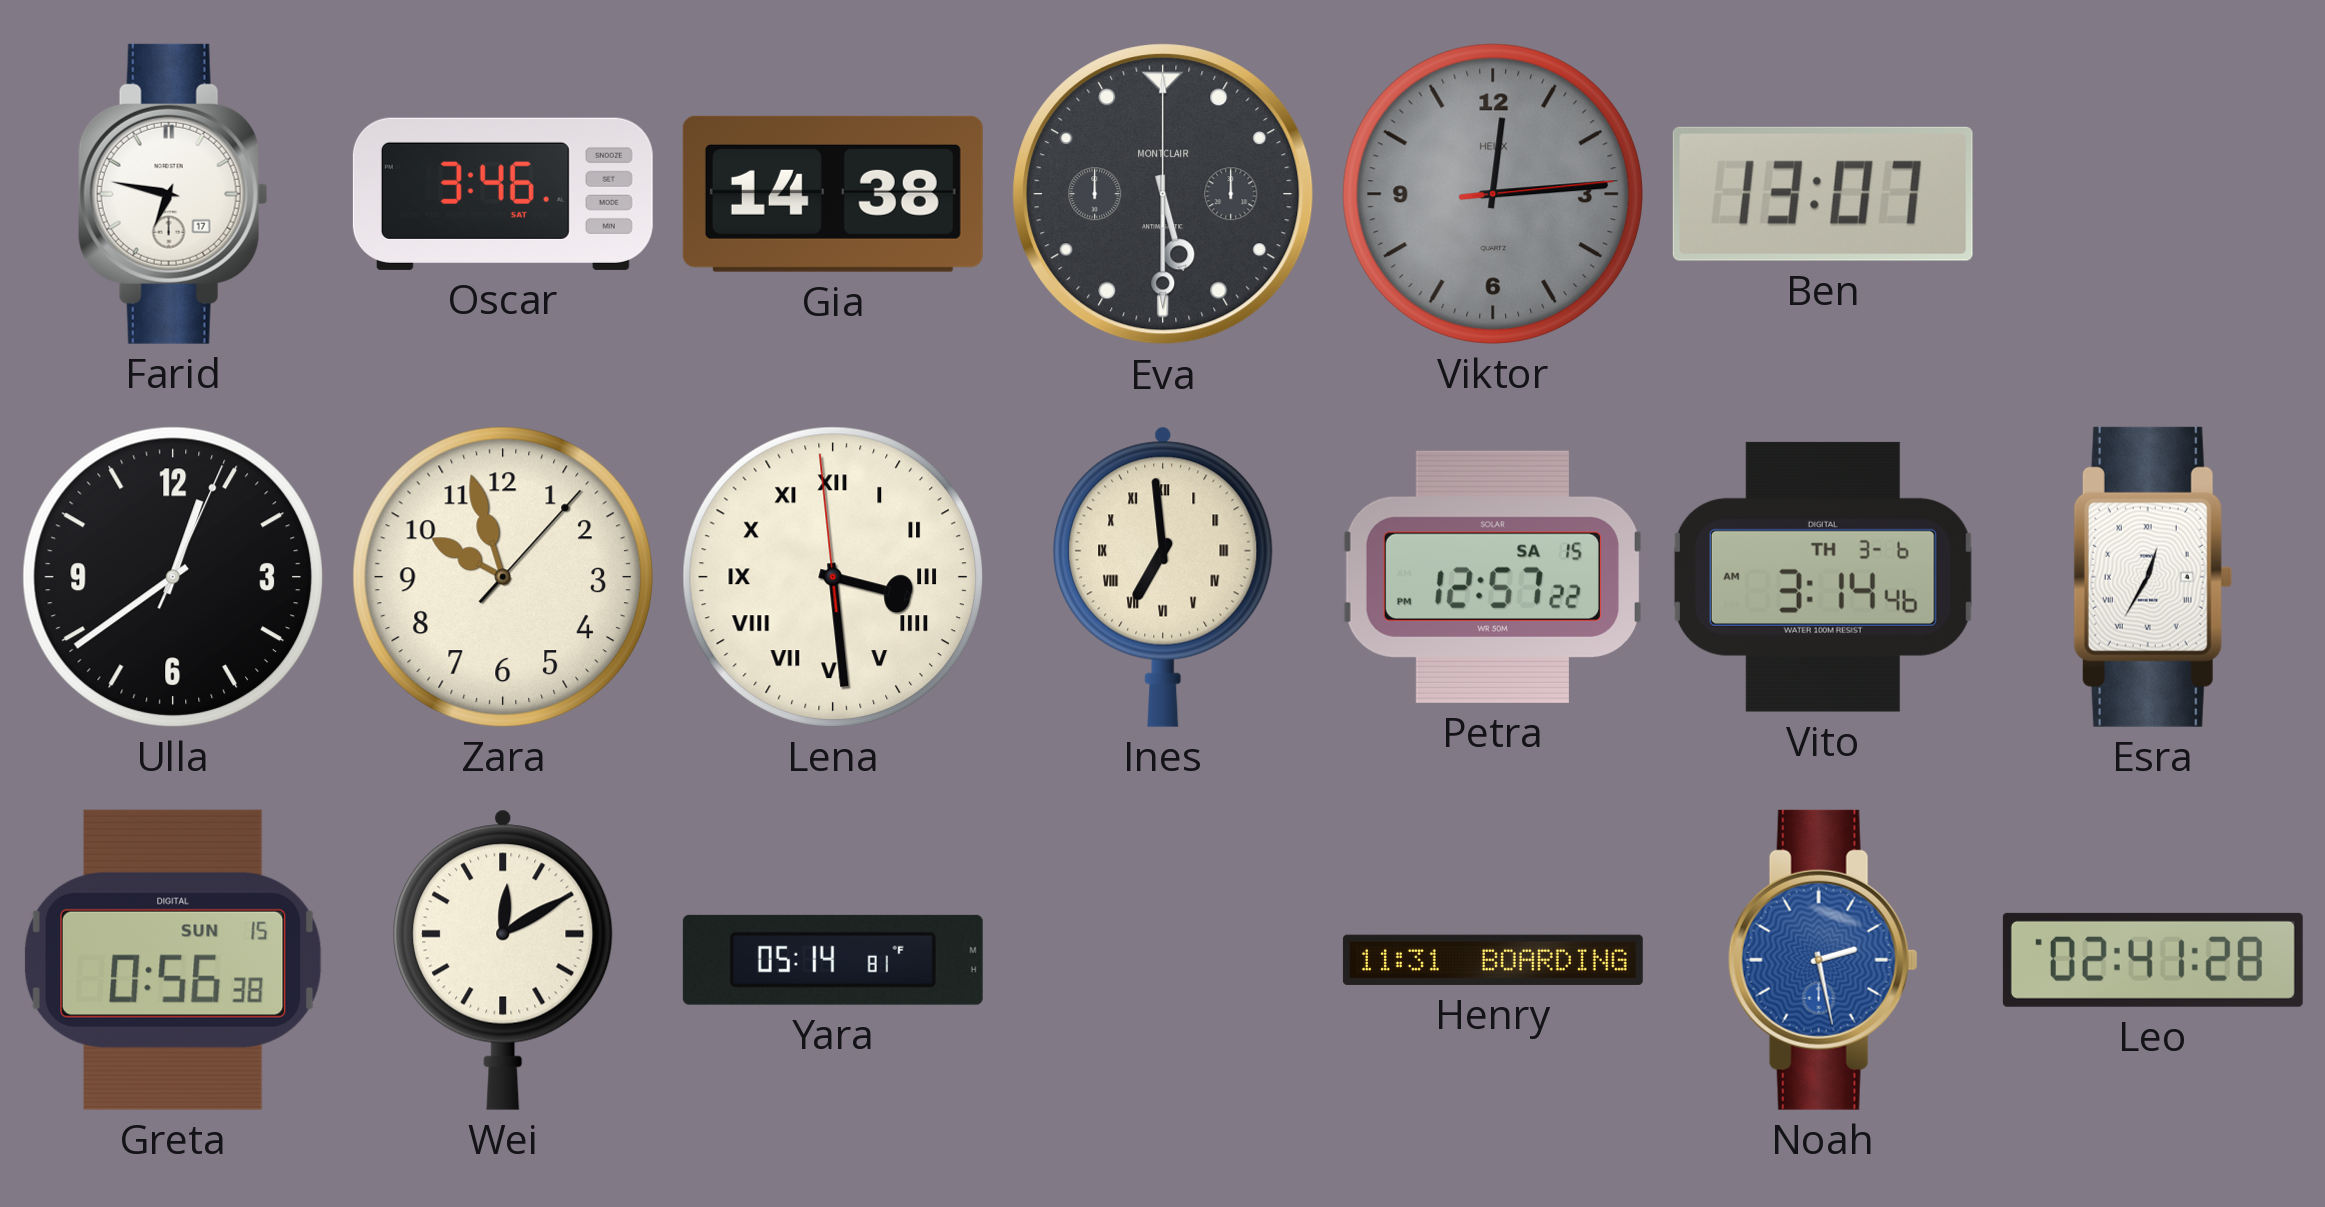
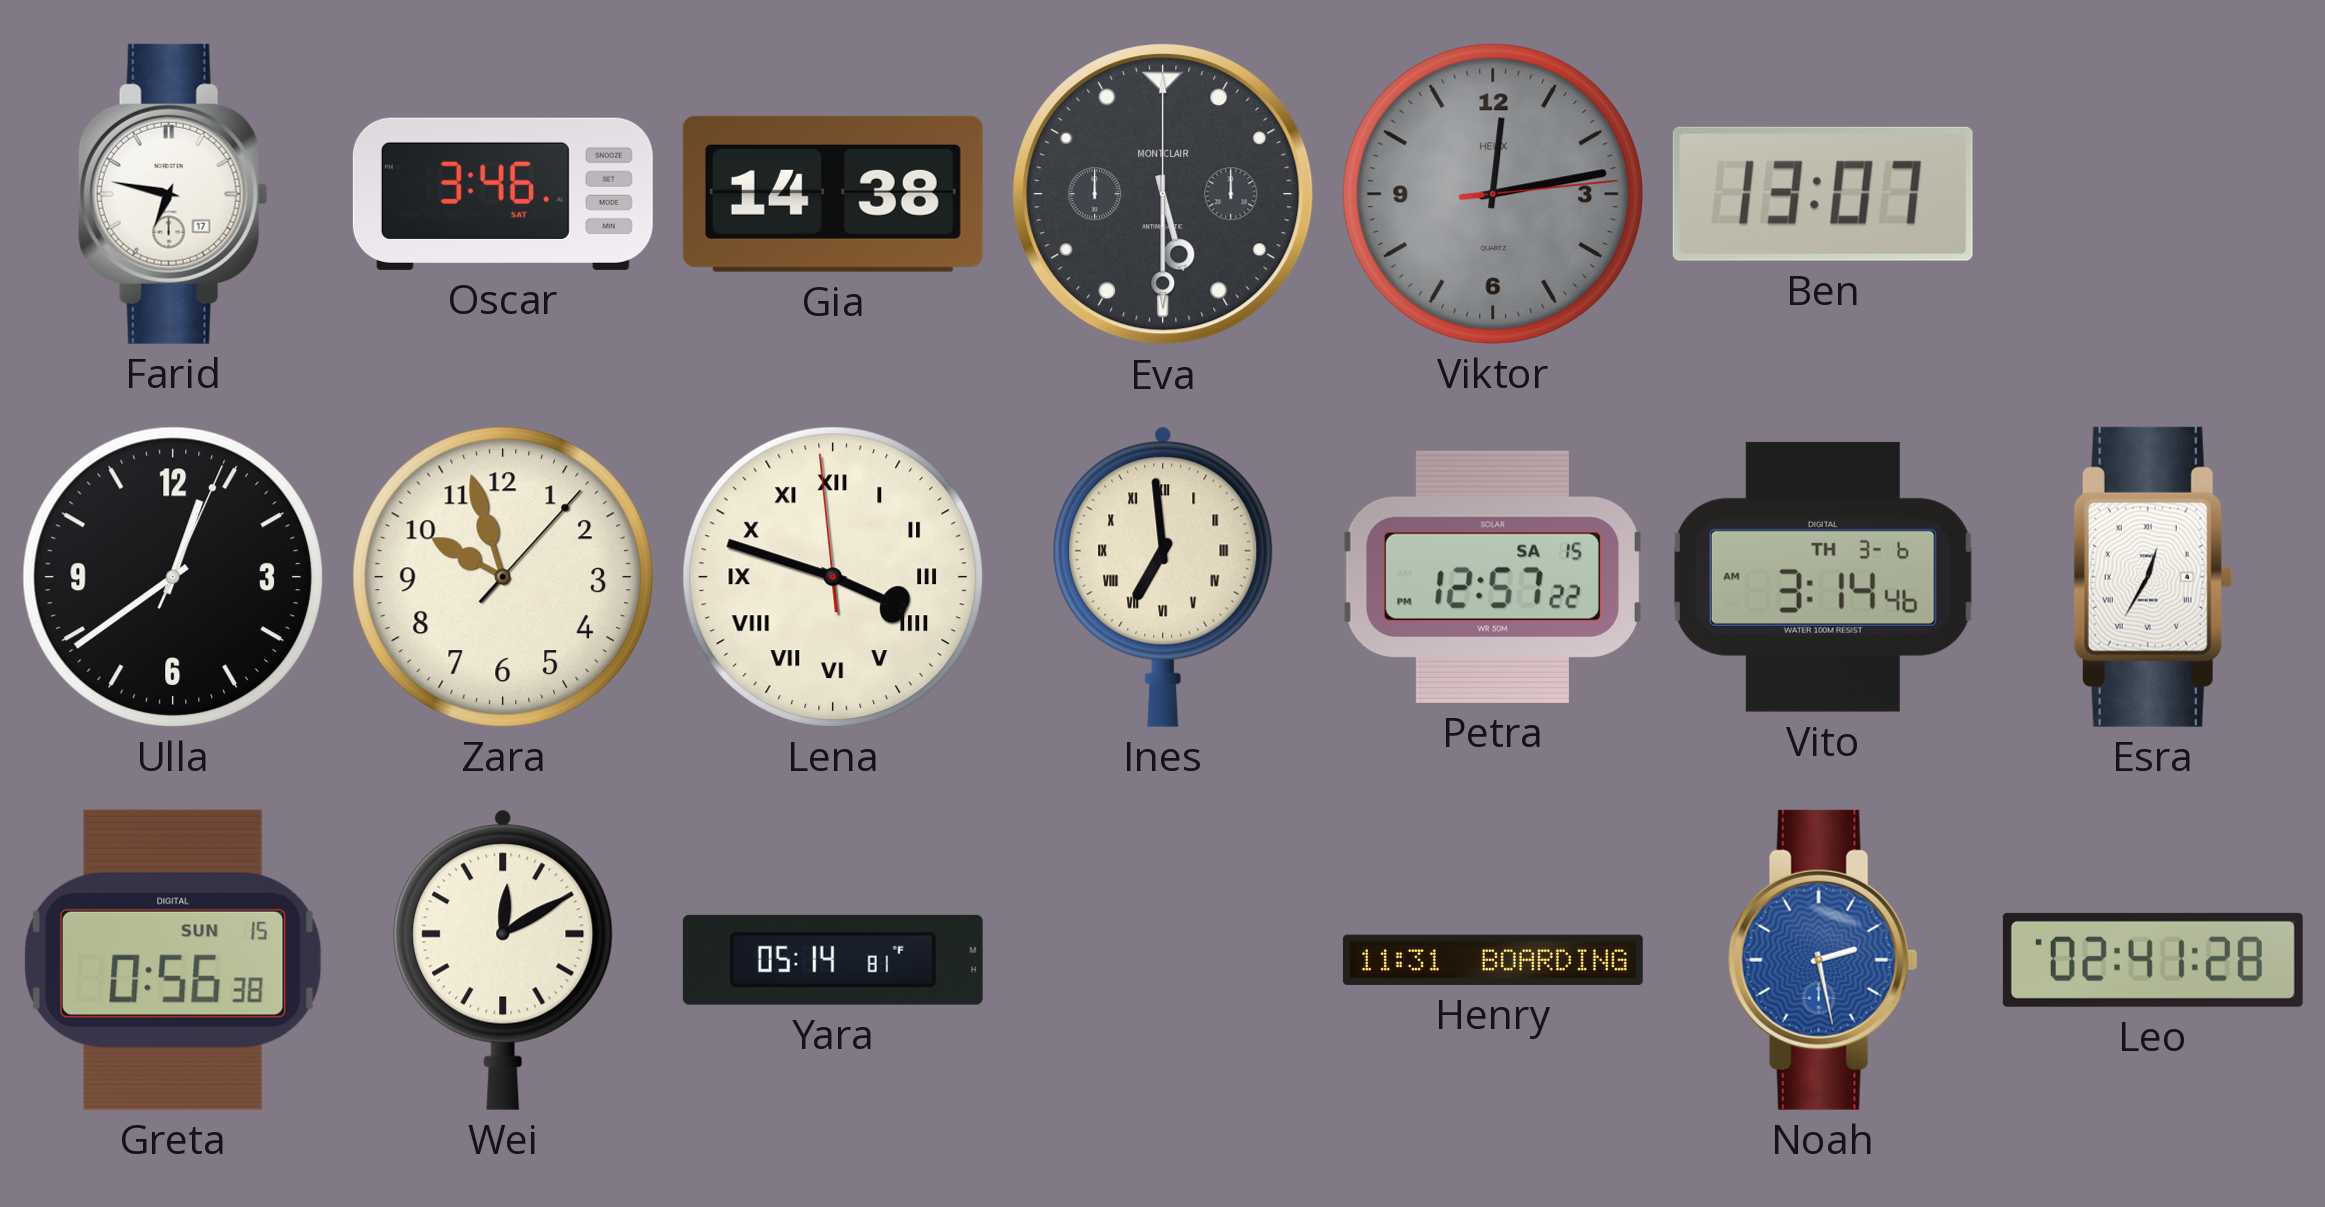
Viktor: 12:14 -> 12:13 (1493, 194)
Lena: 3:28 -> 3:47 (833, 577)
